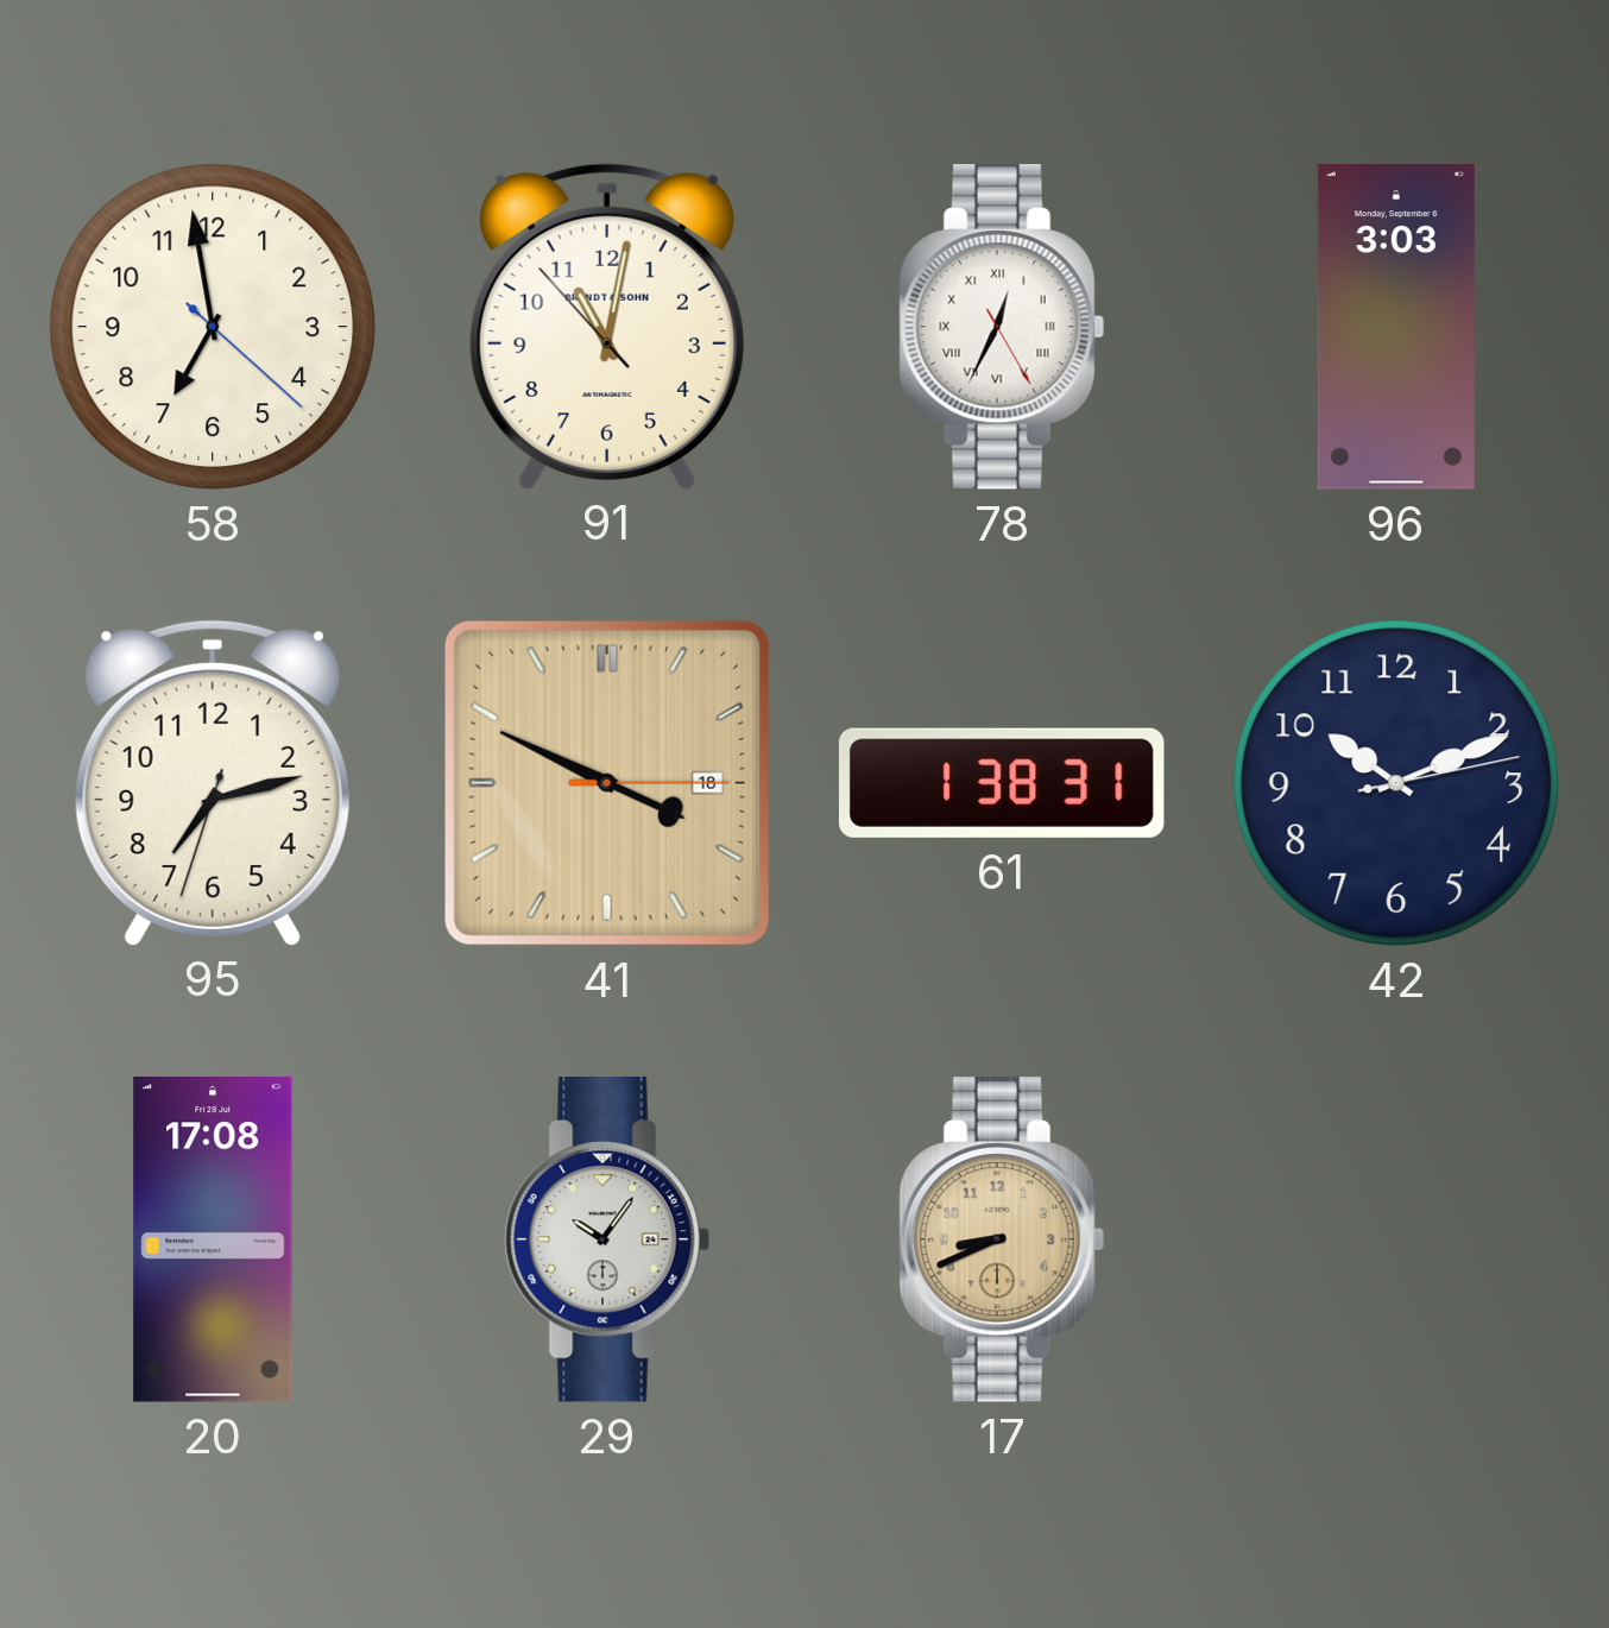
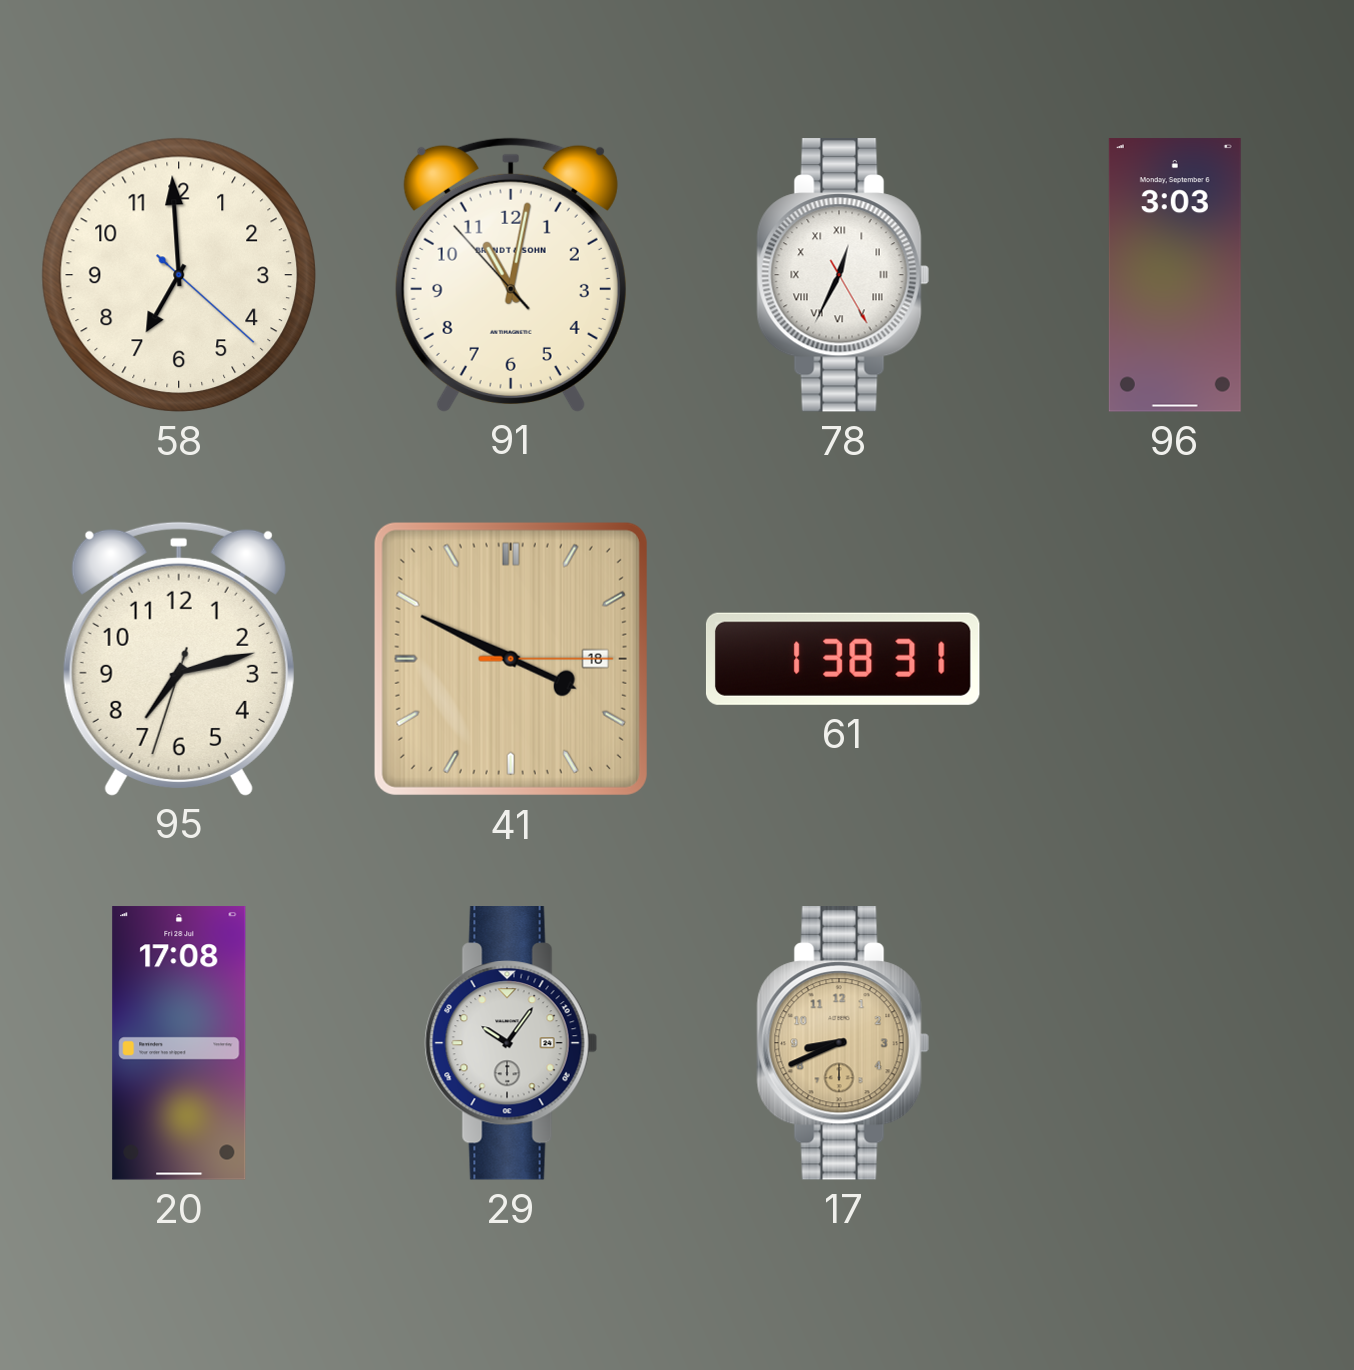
58: 6:58 -> 6:59 (179, 275)
42: 10:11 -> none (1396, 783)
